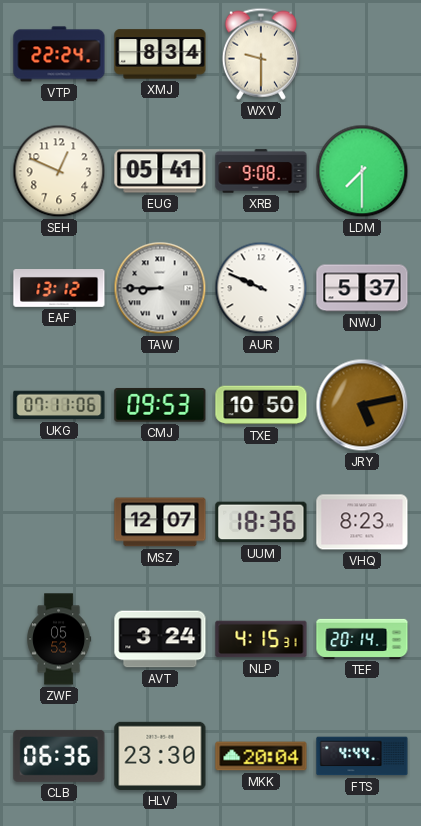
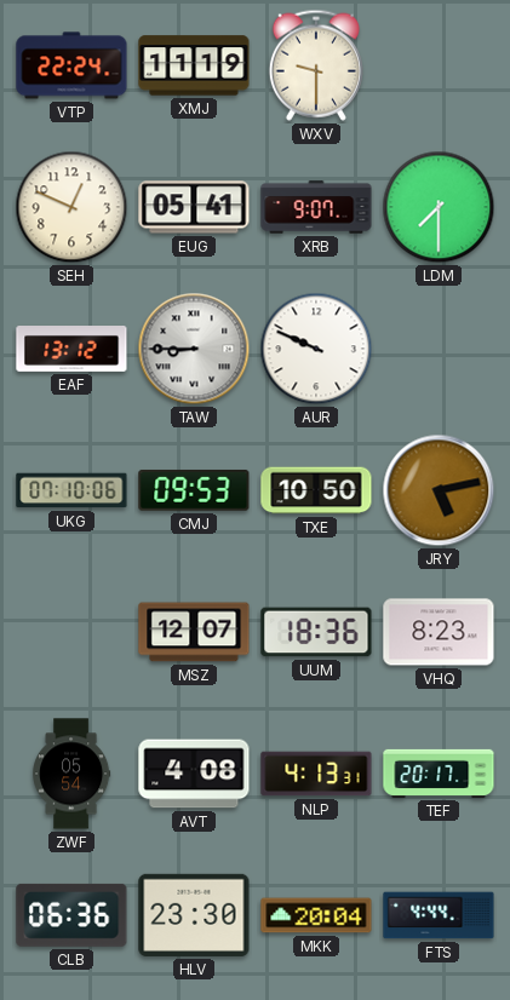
XMJ: 8:34 -> 11:19 (194, 65)
XRB: 9:08 -> 9:07 (316, 207)
NWJ: 5:37 -> none (362, 288)
UKG: 07:11 -> 07:10 (71, 490)
ZWF: 05:53 -> 05:54 (71, 774)
AVT: 3:24 -> 4:08 (194, 774)
NLP: 4:15 -> 4:13 (316, 774)
TEF: 20:14 -> 20:17 (439, 774)
